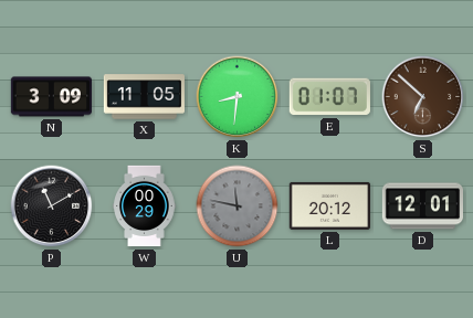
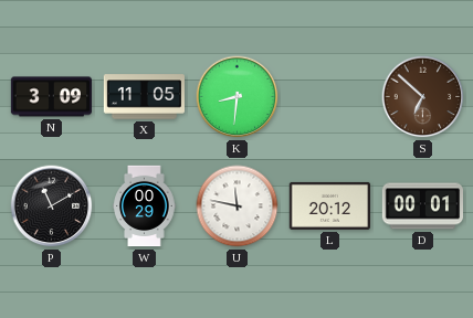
E: 01:07 -> none (329, 97)
U dial: grey -> white (238, 206)
D: 12:01 -> 00:01 (422, 206)
